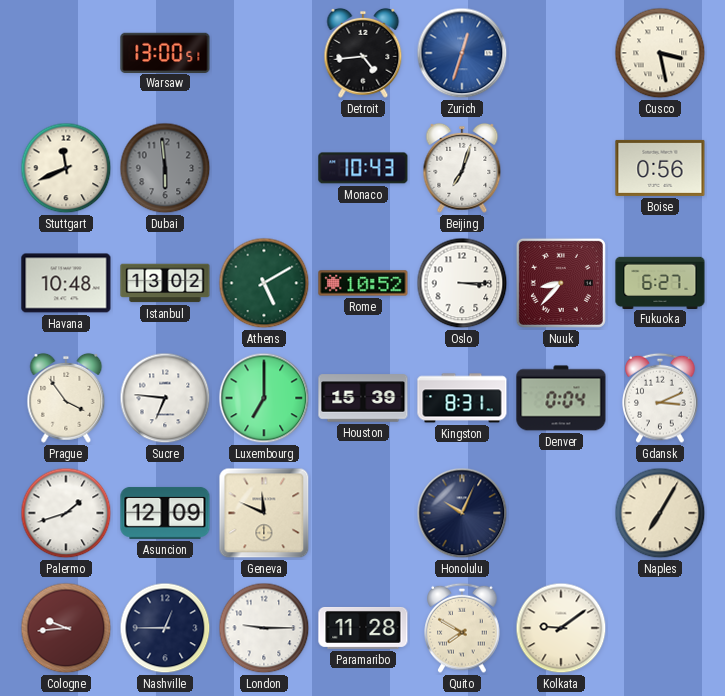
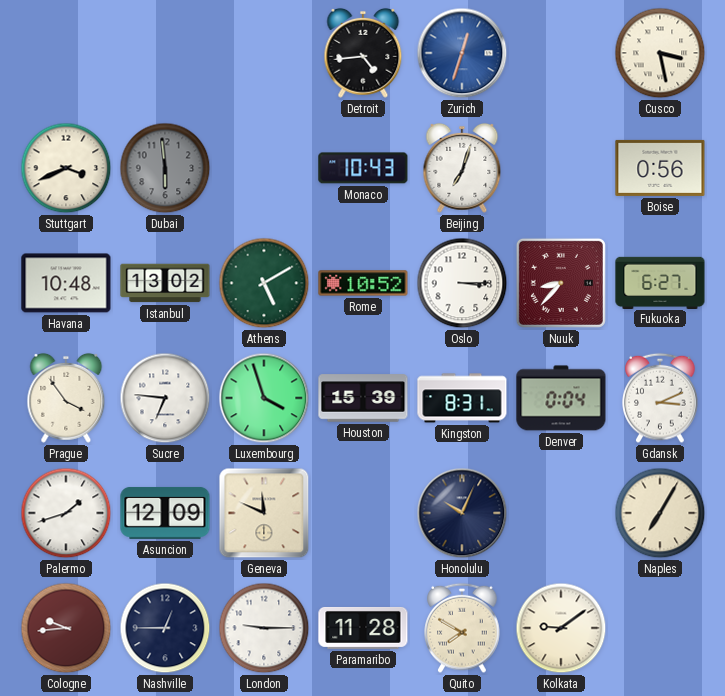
Warsaw: 13:00 -> none (165, 52)
Stuttgart: 11:41 -> 3:41 (66, 168)
Luxembourg: 7:00 -> 3:57 (264, 398)
